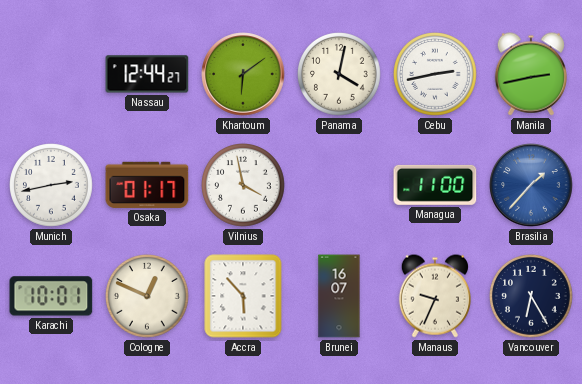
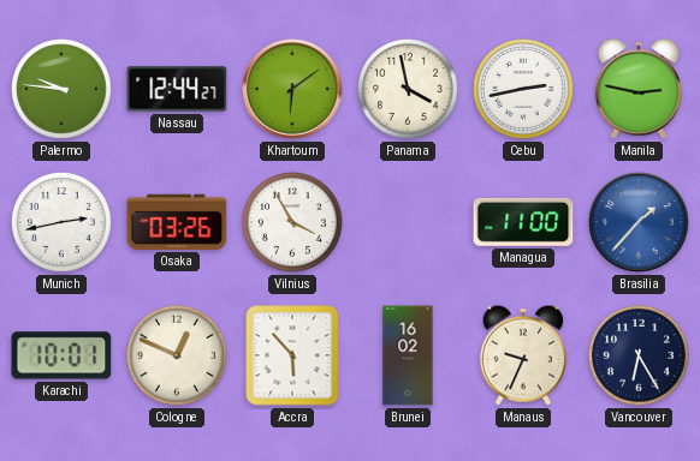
Palermo: none -> 9:46 (63, 90)
Panama: 4:02 -> 3:58 (409, 90)
Manila: 2:43 -> 2:47 (639, 89)
Osaka: 01:17 -> 03:26 (177, 222)
Vilnius: 3:58 -> 3:55 (293, 223)
Brunei: 16:07 -> 16:02 (408, 355)
